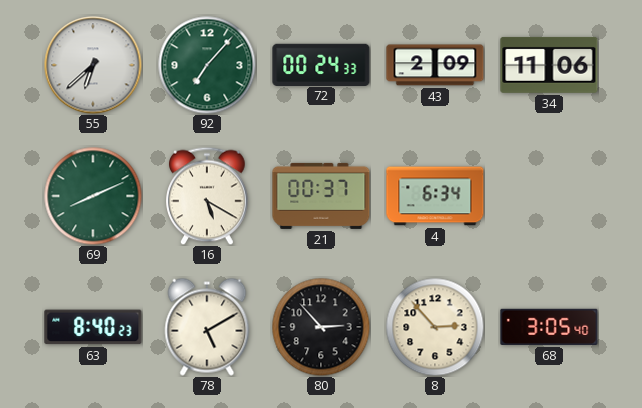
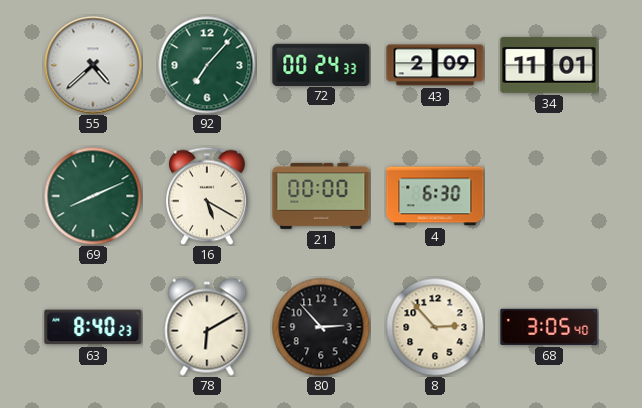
55: 6:38 -> 4:38 (93, 65)
34: 11:06 -> 11:01 (549, 65)
21: 00:37 -> 00:00 (321, 196)
4: 6:34 -> 6:30 (435, 196)
78: 5:10 -> 6:10 (207, 327)
